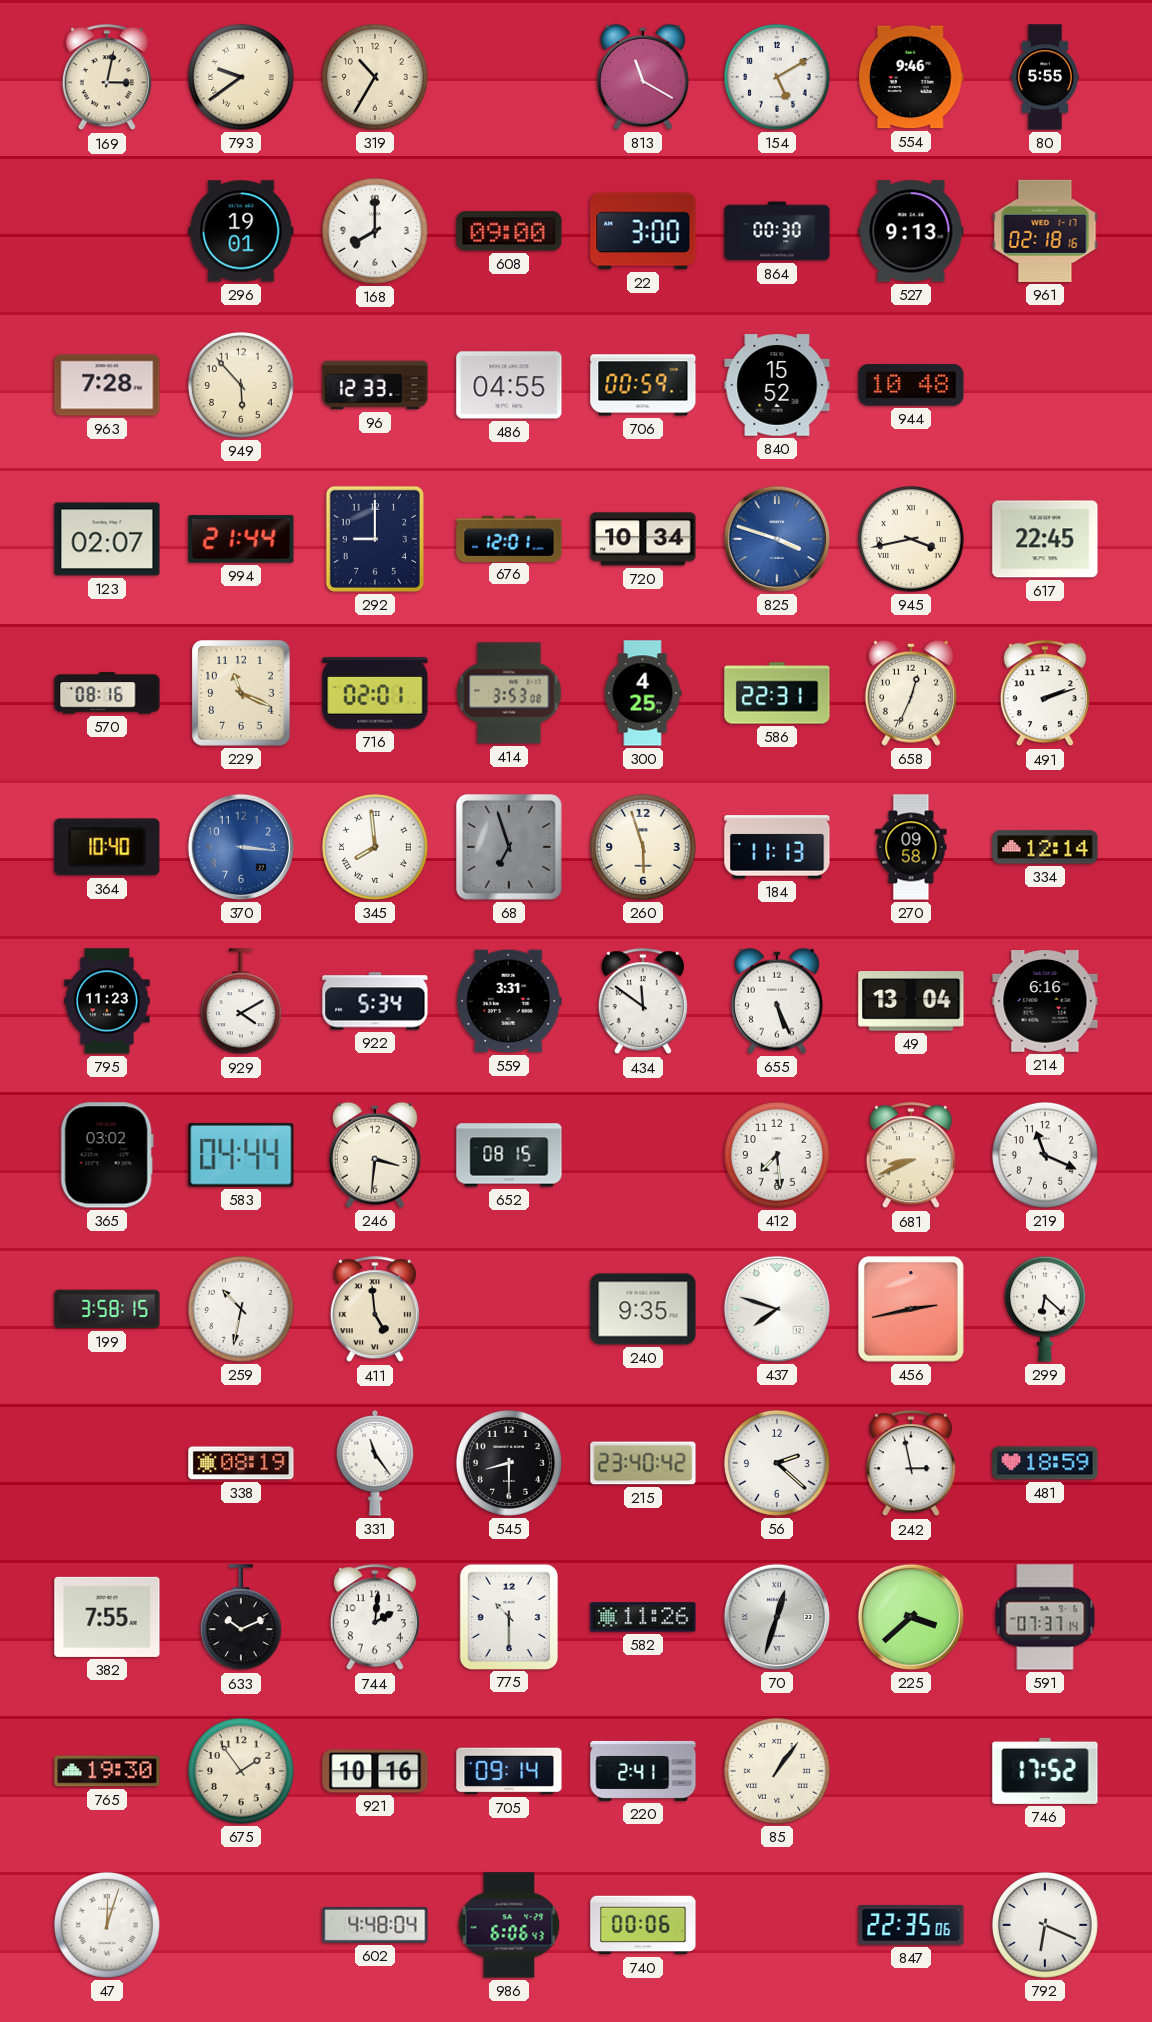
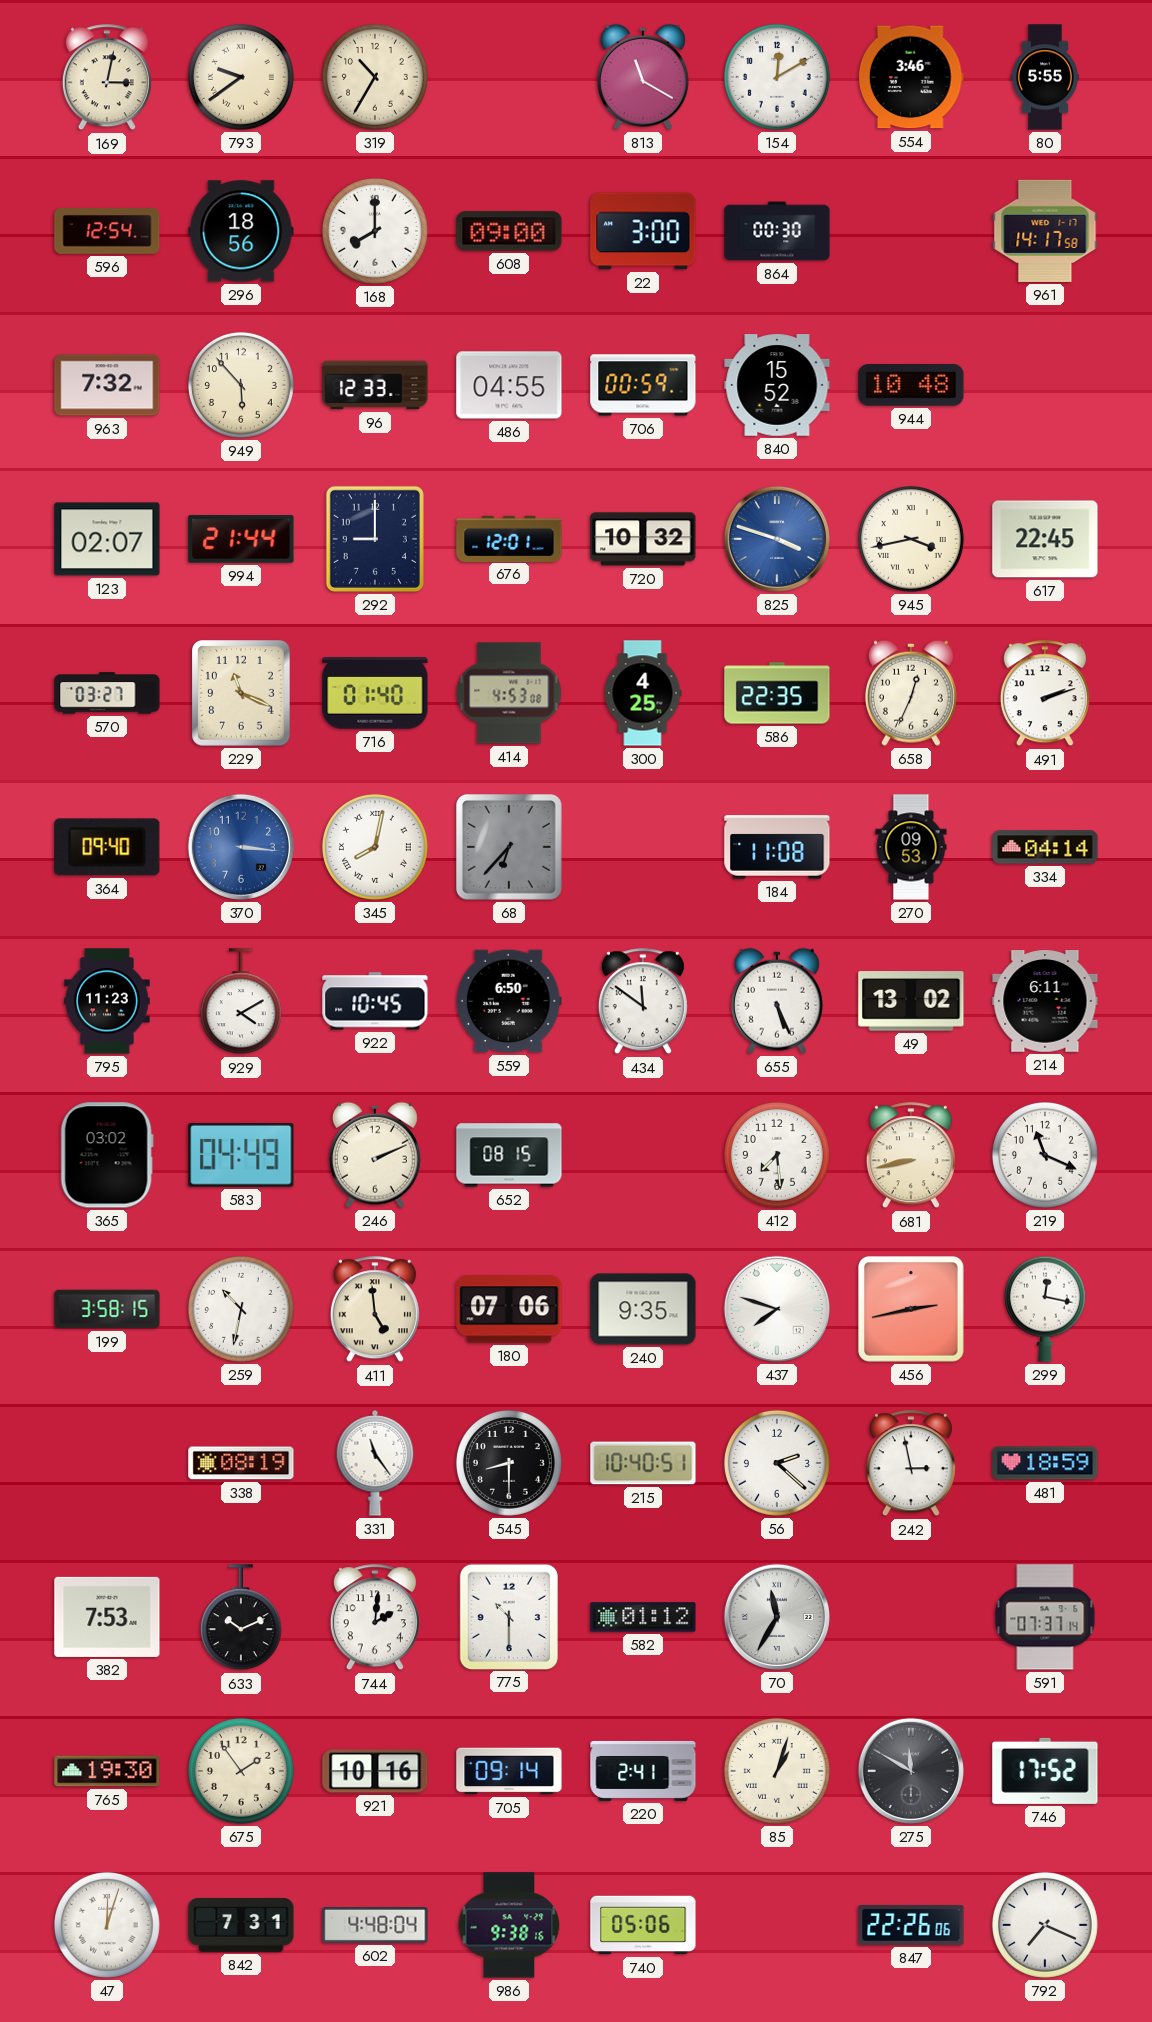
154: 5:10 -> 12:10 (777, 77)
554: 9:46 -> 3:46 (911, 77)
596: none -> 12:54 (107, 232)
296: 19:01 -> 18:56 (241, 231)
527: 9:13 -> none (911, 231)
961: 02:18 -> 14:17 (1045, 231)
963: 7:28 -> 7:32 (107, 385)
720: 10:34 -> 10:32 (643, 539)
570: 08:16 -> 03:27 (107, 693)
716: 02:01 -> 01:40 (375, 693)
414: 3:53 -> 4:53 (509, 693)
586: 22:31 -> 22:35 (777, 693)
364: 10:40 -> 09:40 (107, 847)
345: 7:59 -> 8:02 (375, 847)
68: 6:57 -> 6:37 (510, 848)
260: 5:57 -> none (643, 847)
184: 11:13 -> 11:08 (777, 847)
270: 09:58 -> 09:53 (911, 847)
334: 12:14 -> 04:14 (1045, 847)
922: 5:34 -> 10:45 (375, 1001)
559: 3:31 -> 6:50 (509, 1001)
49: 13:04 -> 13:02 (911, 1001)
214: 6:16 -> 6:11 (1045, 1001)
583: 04:44 -> 04:49 (241, 1155)
246: 3:31 -> 2:11 (375, 1155)
681: 8:41 -> 8:43 (911, 1156)
180: none -> 07:06 (509, 1309)
299: 6:22 -> 12:17 (1045, 1309)
215: 23:40 -> 10:40 (643, 1463)
382: 7:55 -> 7:53 (107, 1617)
582: 11:26 -> 01:12 (643, 1617)
70: 12:33 -> 11:35 (777, 1617)
225: 3:38 -> none (911, 1617)
85: 1:06 -> 1:03 (777, 1771)
275: none -> 11:50 (911, 1771)
842: none -> 7:31 (241, 1925)
986: 6:06 -> 9:38 (509, 1925)
740: 00:06 -> 05:06 (643, 1925)
847: 22:35 -> 22:26 (911, 1925)
792: 6:19 -> 7:19 (1045, 1925)
